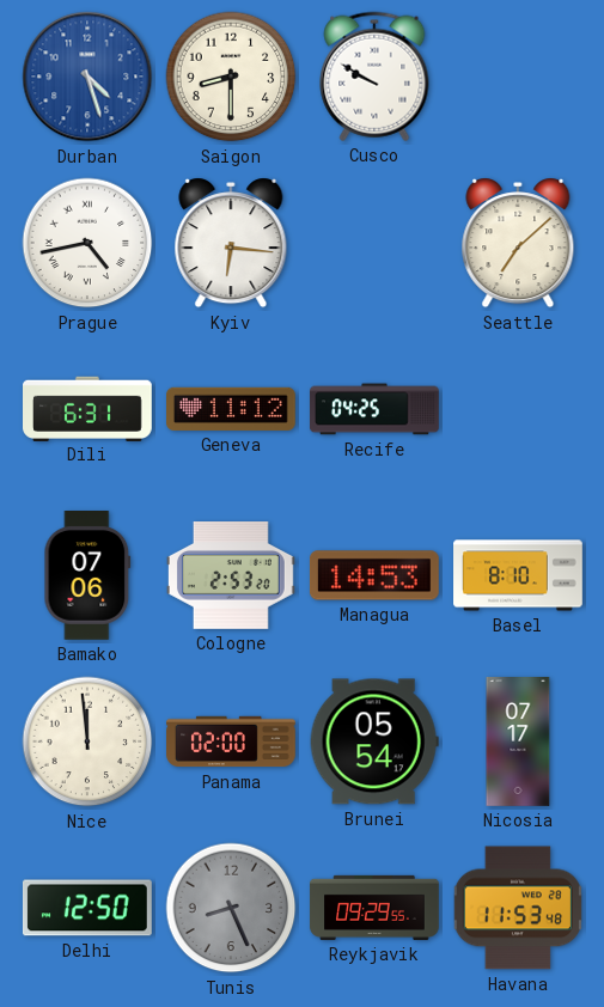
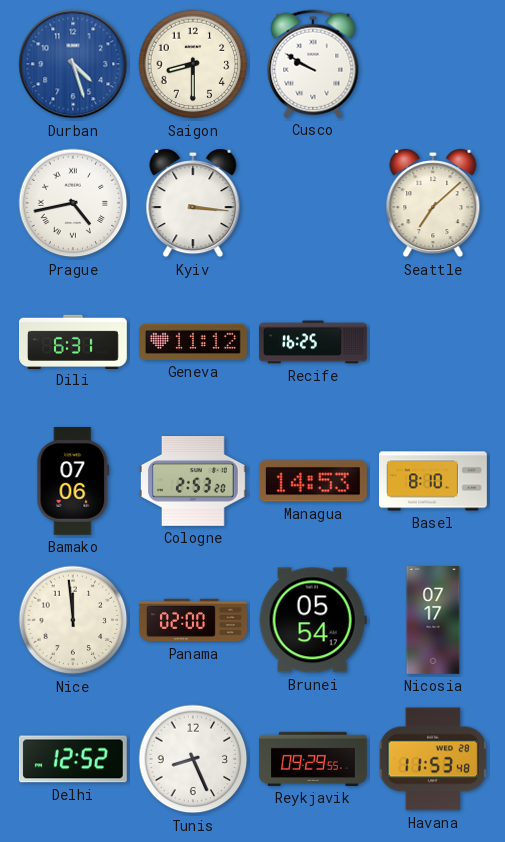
Kyiv: 6:16 -> 3:16 (193, 203)
Recife: 04:25 -> 16:25 (313, 342)
Delhi: 12:50 -> 12:52 (73, 759)
Tunis dial: grey -> white (193, 759)
